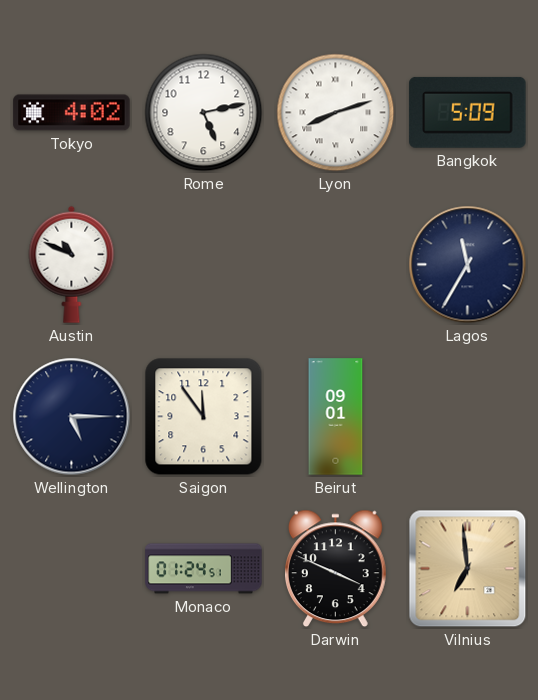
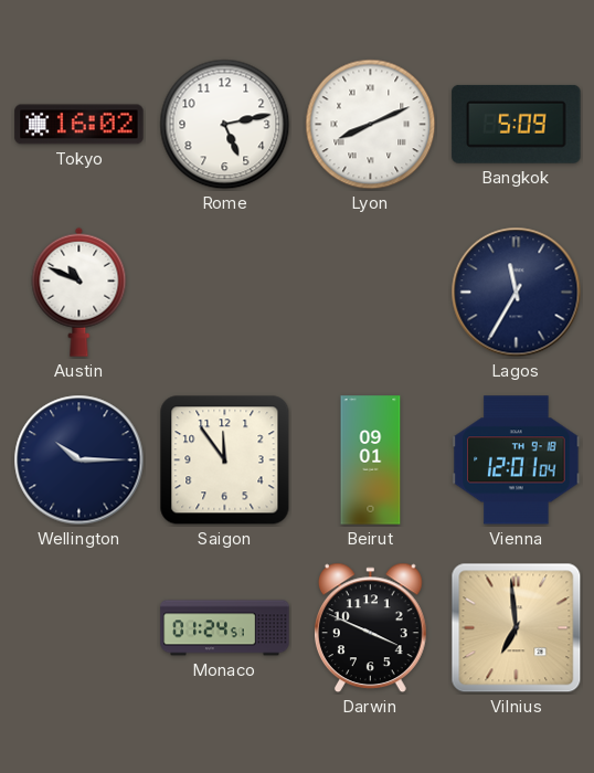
Tokyo: 4:02 -> 16:02 (79, 125)
Lyon: 8:12 -> 8:11 (371, 125)
Wellington: 5:15 -> 10:15 (79, 460)
Vienna: none -> 12:01 (517, 460)
